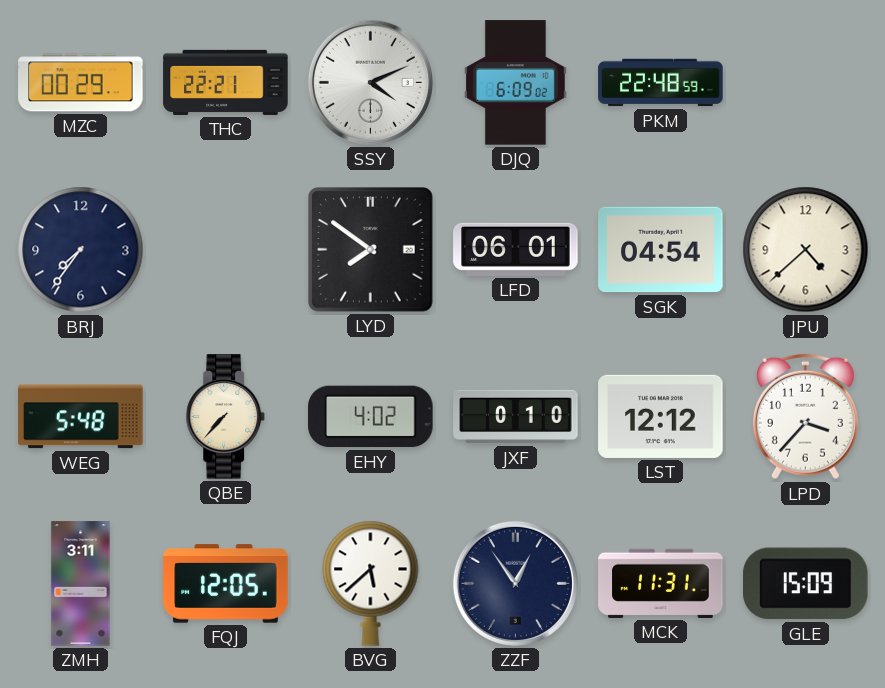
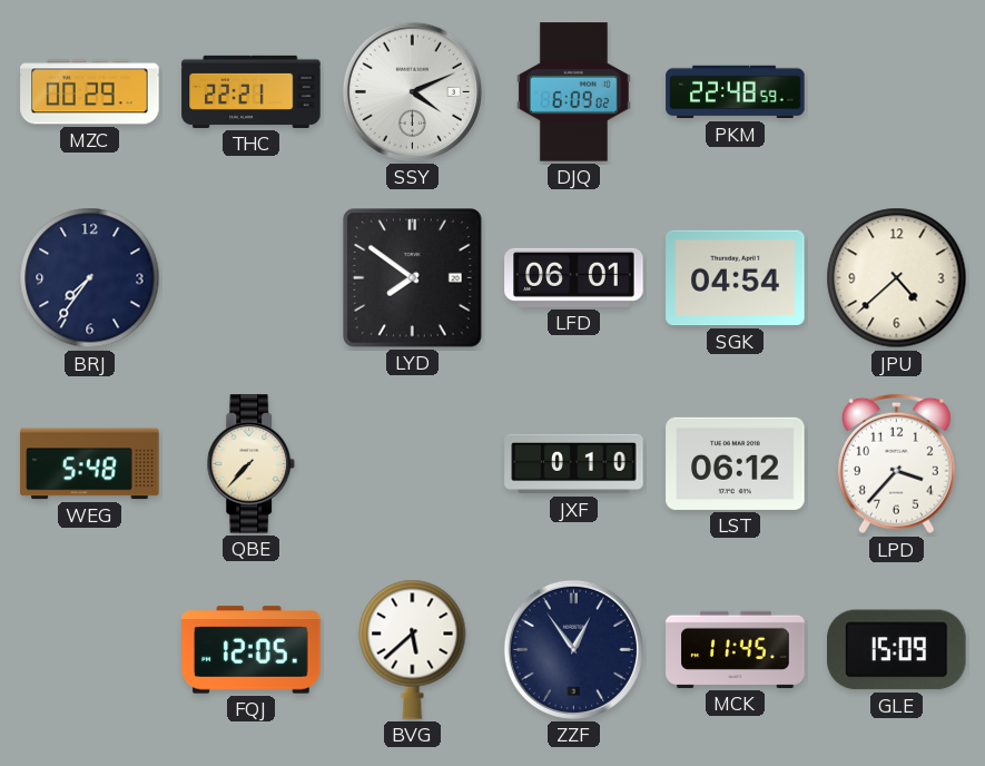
EHY: 4:02 -> none (371, 417)
LST: 12:12 -> 06:12 (736, 463)
ZMH: 3:11 -> none (81, 584)
MCK: 11:31 -> 11:45 (736, 649)
